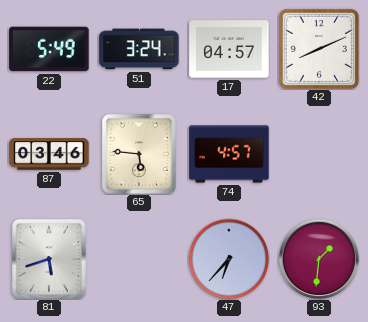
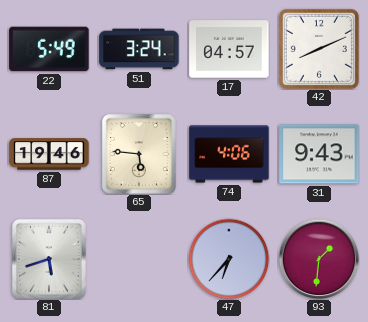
87: 03:46 -> 19:46 (49, 154)
74: 4:57 -> 4:06 (229, 154)
31: none -> 9:43 (319, 154)
